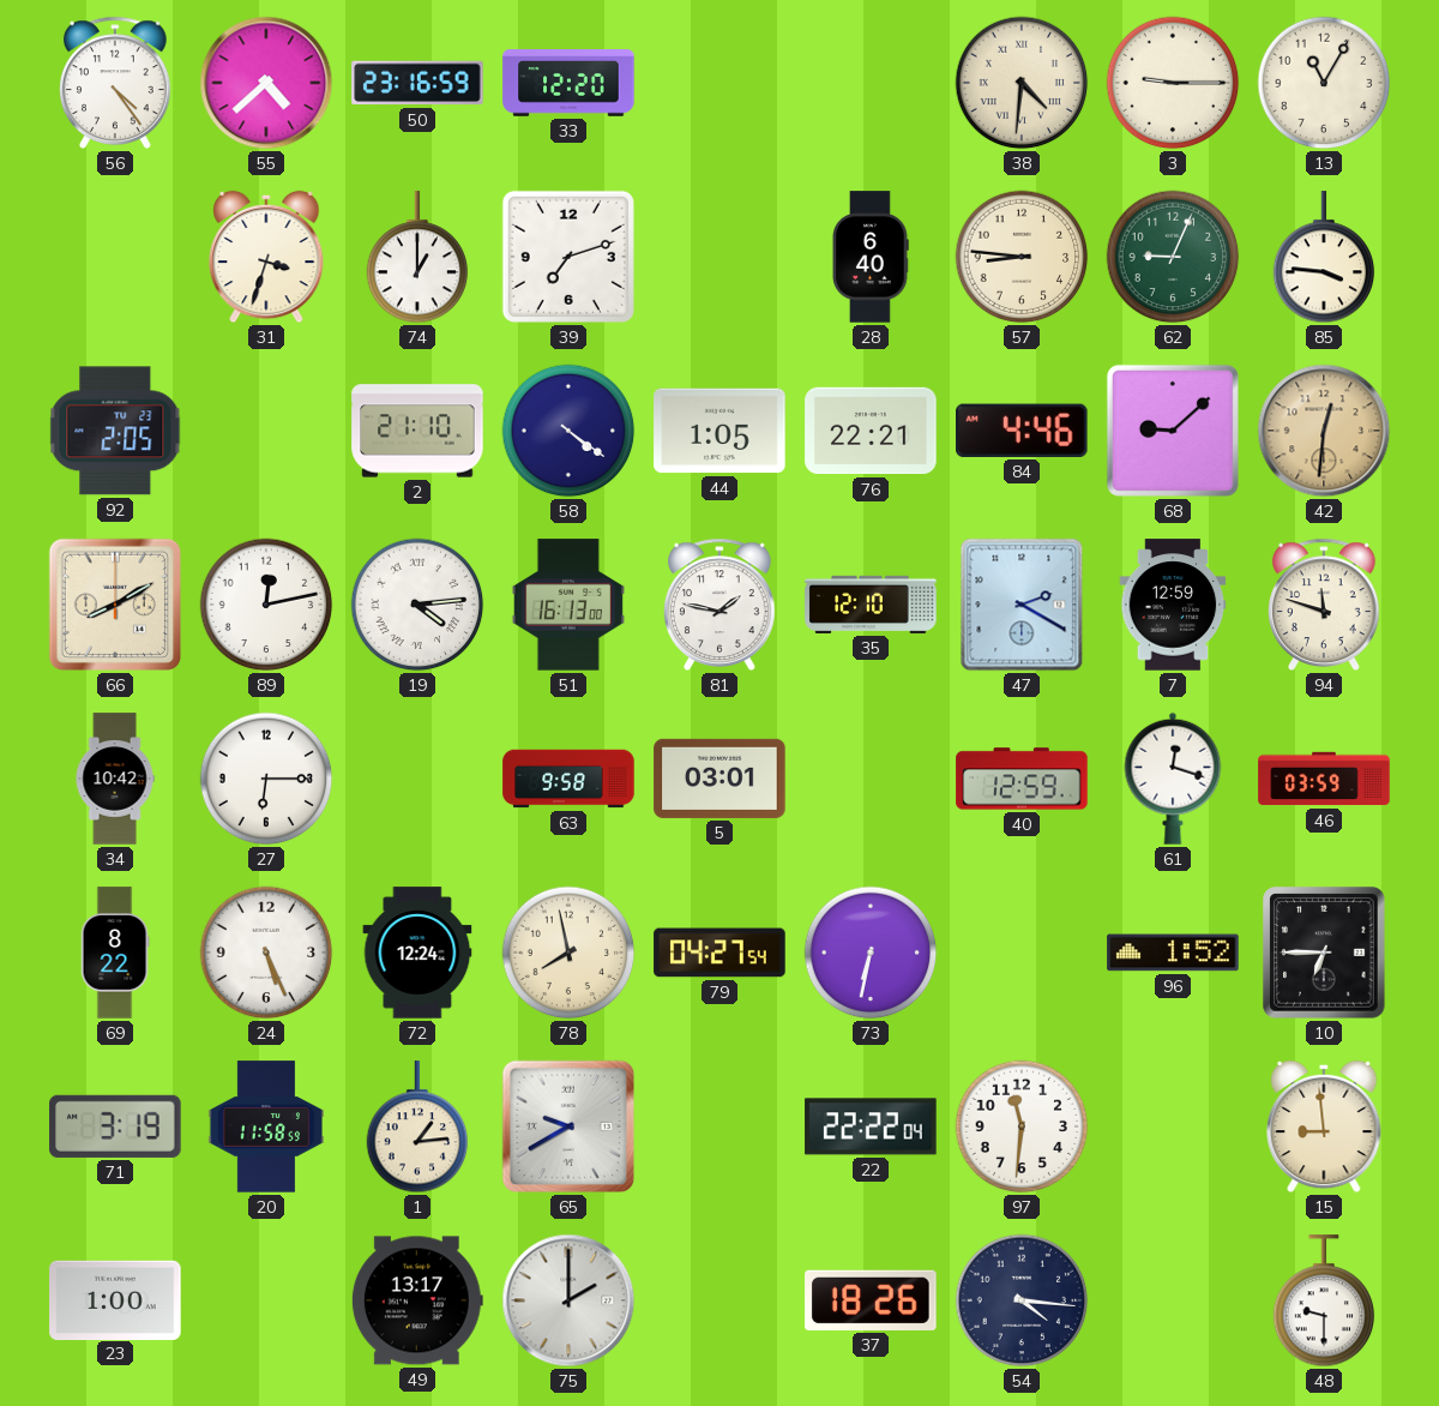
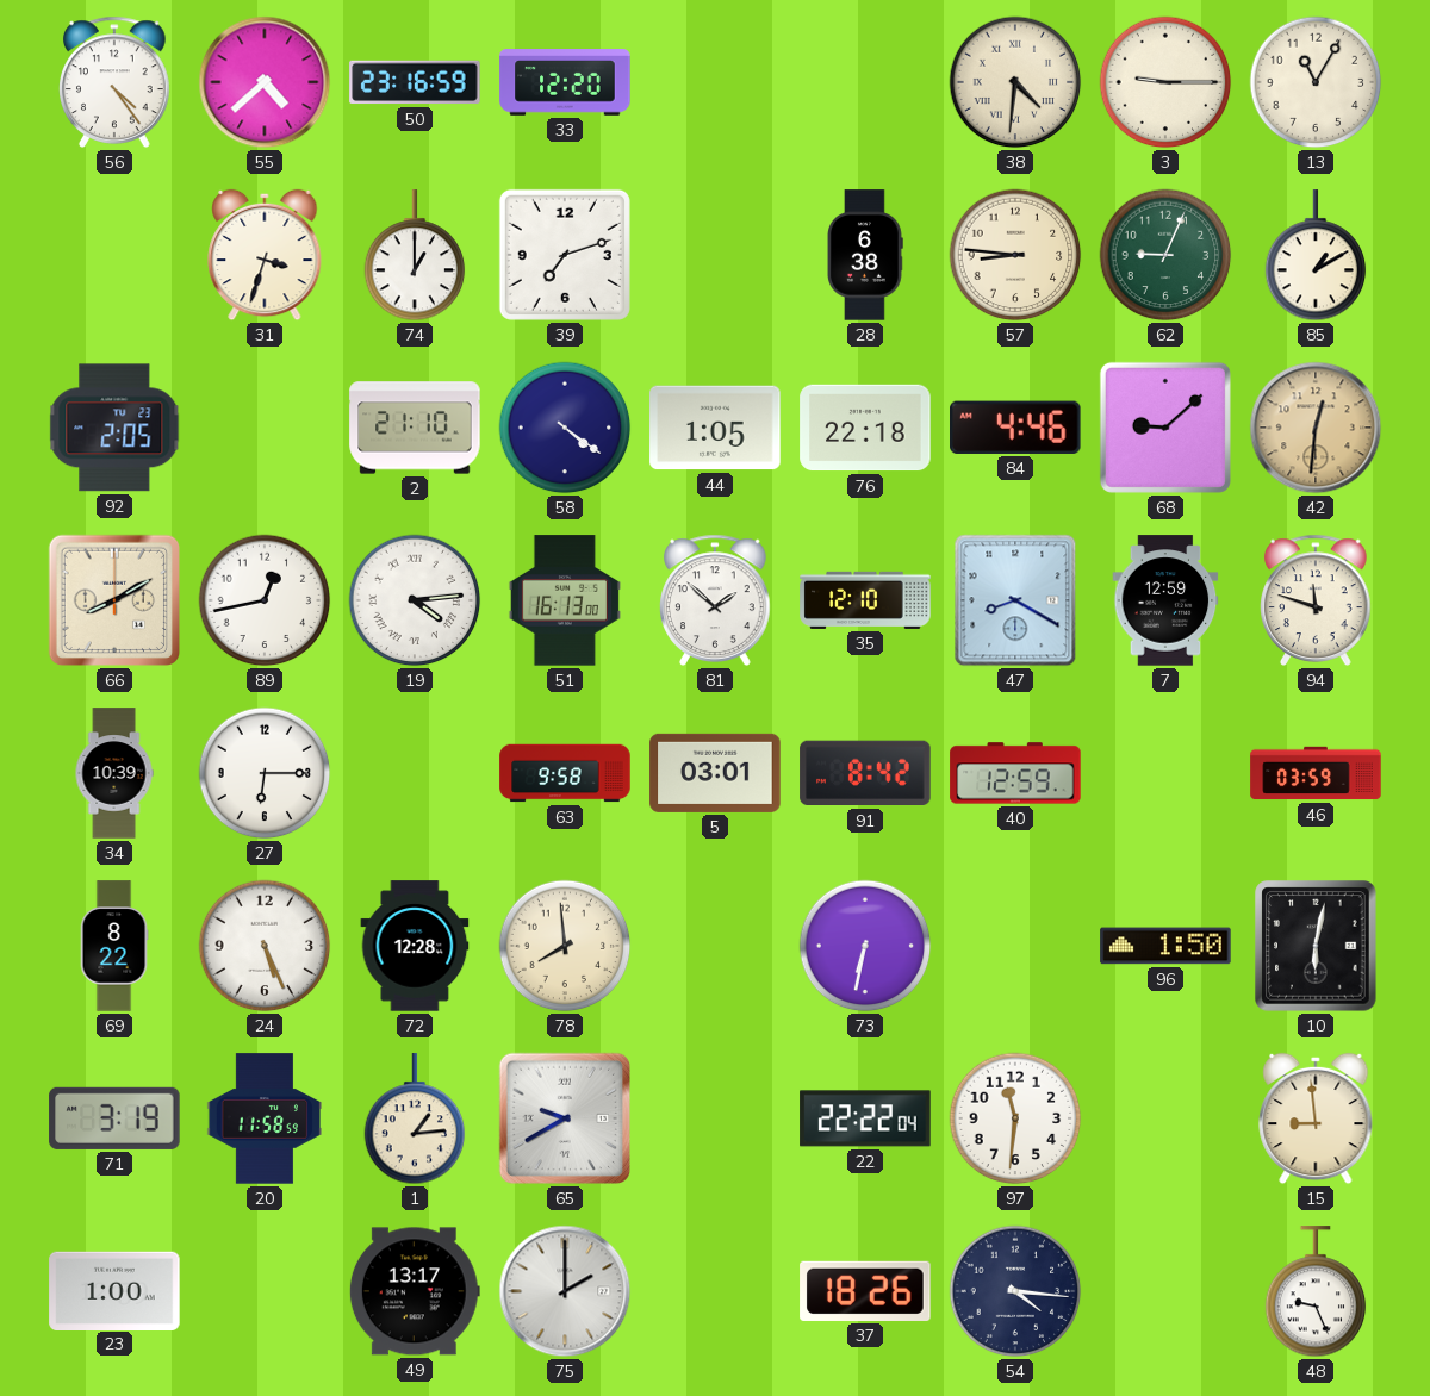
28: 6:40 -> 6:38 (865, 255)
85: 3:46 -> 1:10 (1316, 256)
76: 22:21 -> 22:18 (865, 428)
89: 12:13 -> 12:43 (265, 600)
81: 1:47 -> 1:52 (716, 600)
47: 2:20 -> 8:20 (1015, 600)
34: 10:42 -> 10:39 (114, 773)
91: none -> 8:42 (865, 773)
61: 12:18 -> none (1173, 779)
72: 12:24 -> 12:28 (415, 946)
78: 7:58 -> 7:59 (565, 946)
79: 04:27 -> none (719, 953)
96: 1:52 -> 1:50 (1165, 946)
10: 6:45 -> 6:02 (1316, 946)
48: 9:30 -> 9:26 (1316, 1292)
